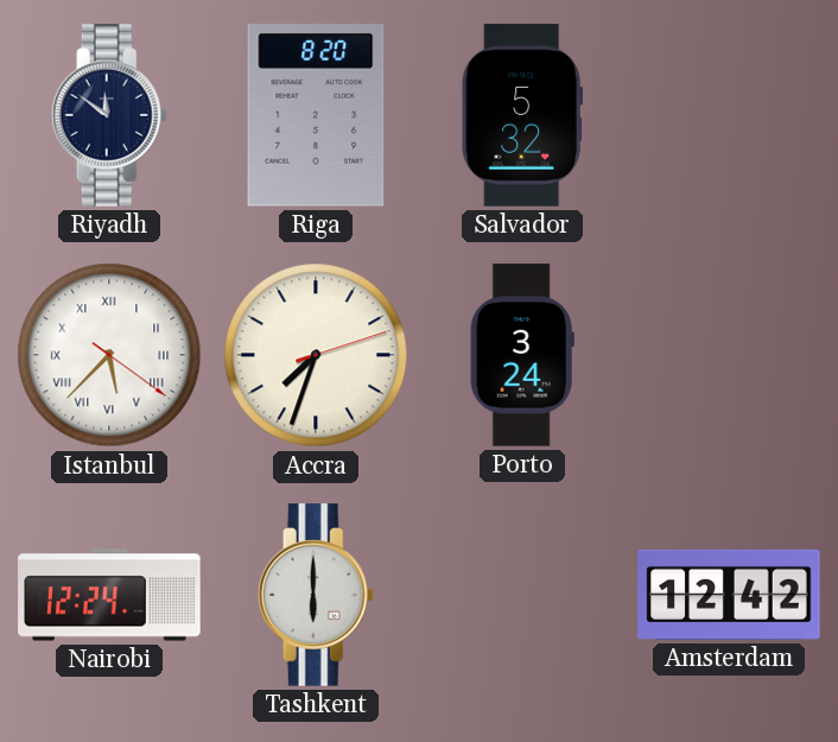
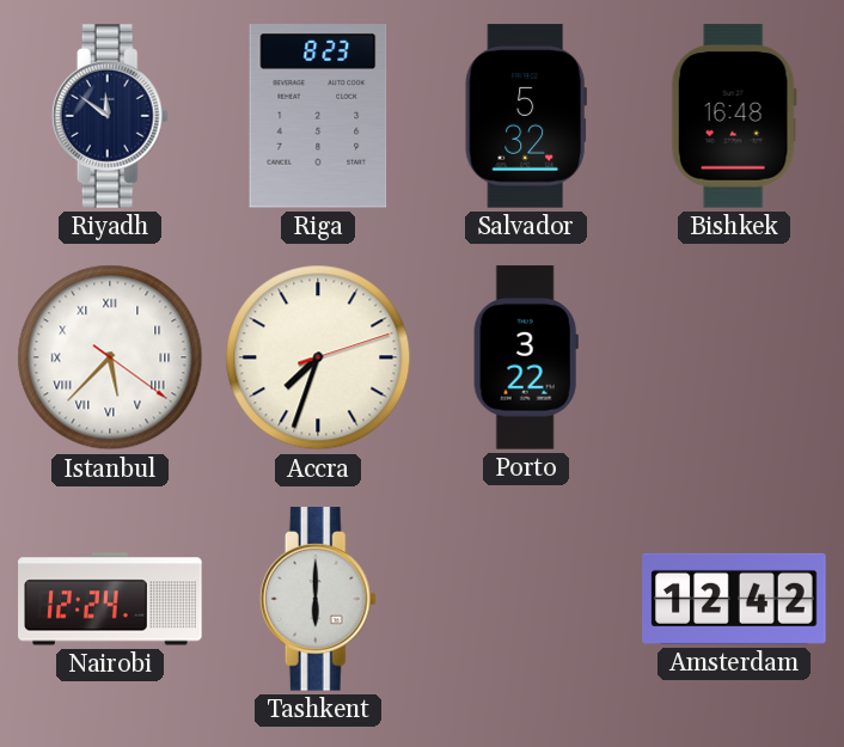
Riga: 8:20 -> 8:23 (318, 117)
Bishkek: none -> 16:48 (734, 116)
Porto: 3:24 -> 3:22 (526, 357)
